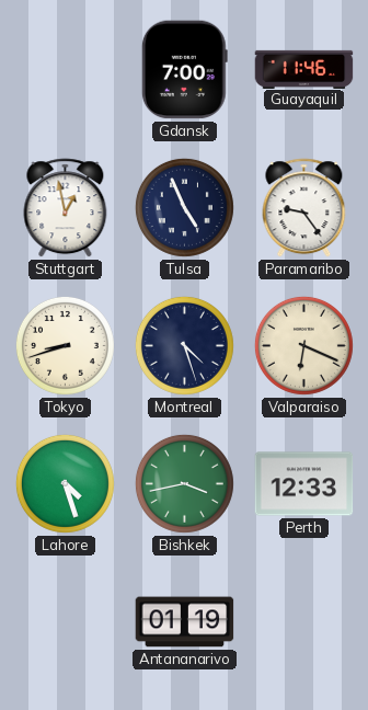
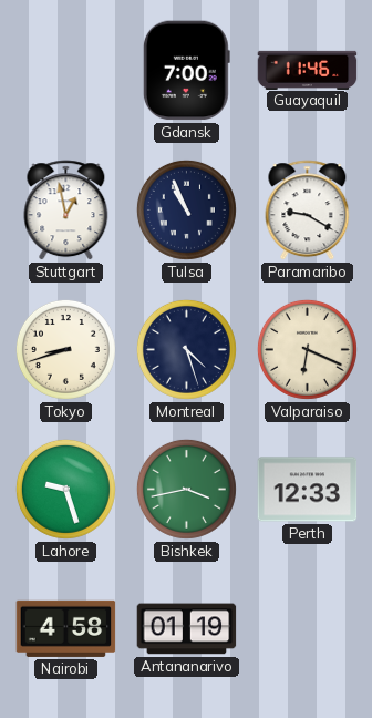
Tulsa: 4:56 -> 10:56 (186, 209)
Paramaribo: 9:24 -> 9:20 (308, 211)
Lahore: 4:27 -> 9:27 (65, 489)
Nairobi: none -> 4:58 (66, 628)
